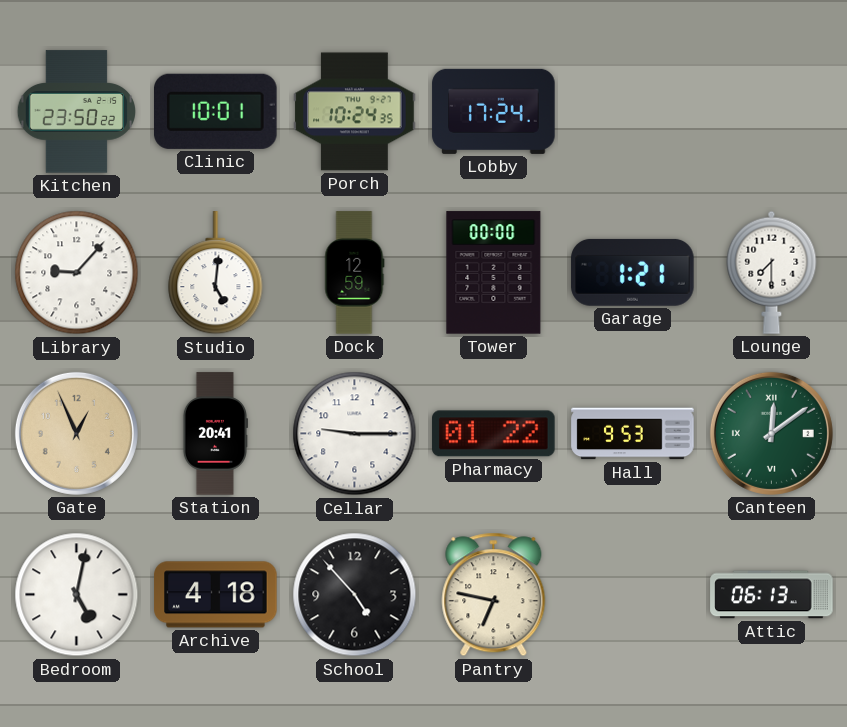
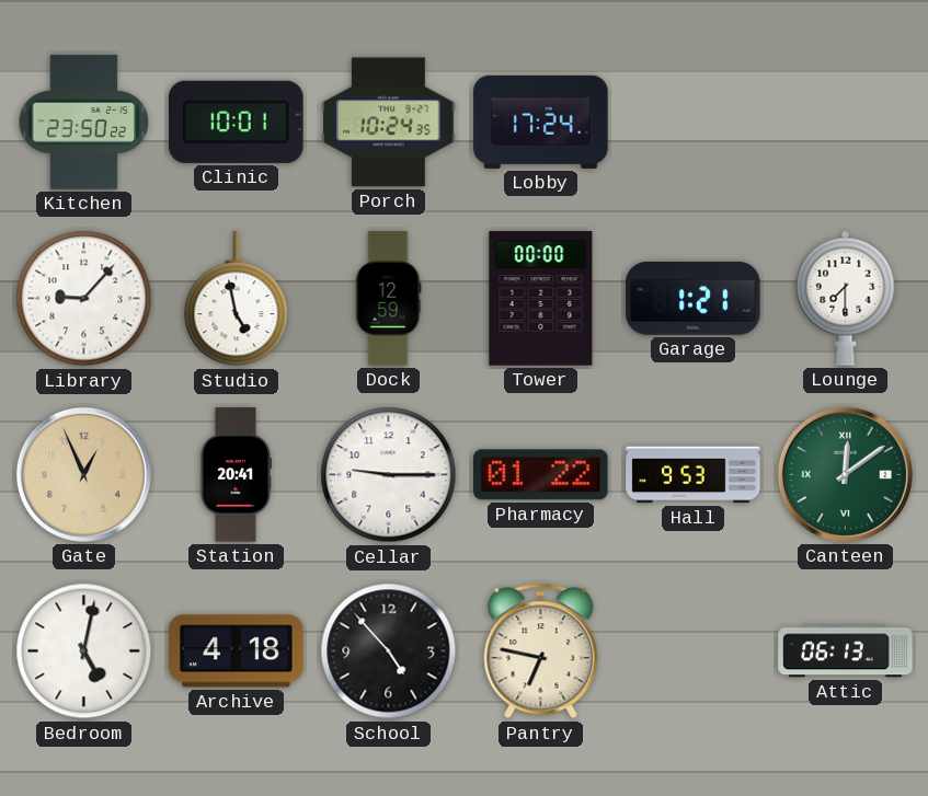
Studio: 5:01 -> 4:58 (237, 299)
